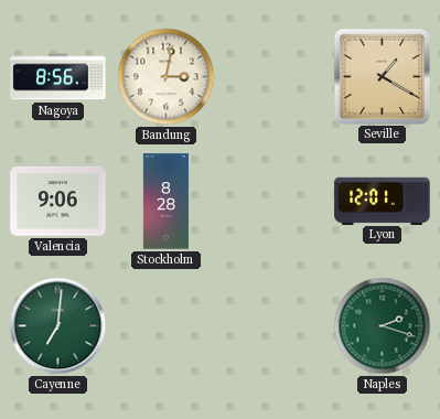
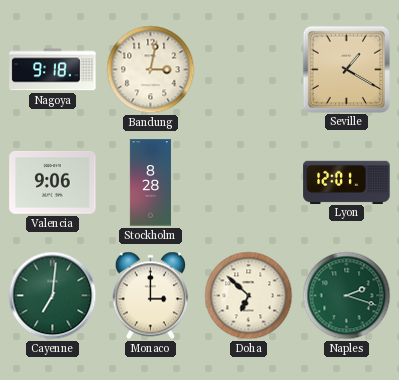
Nagoya: 8:56 -> 9:18 (53, 70)
Monaco: none -> 3:00 (151, 296)
Doha: none -> 6:52 (249, 296)
